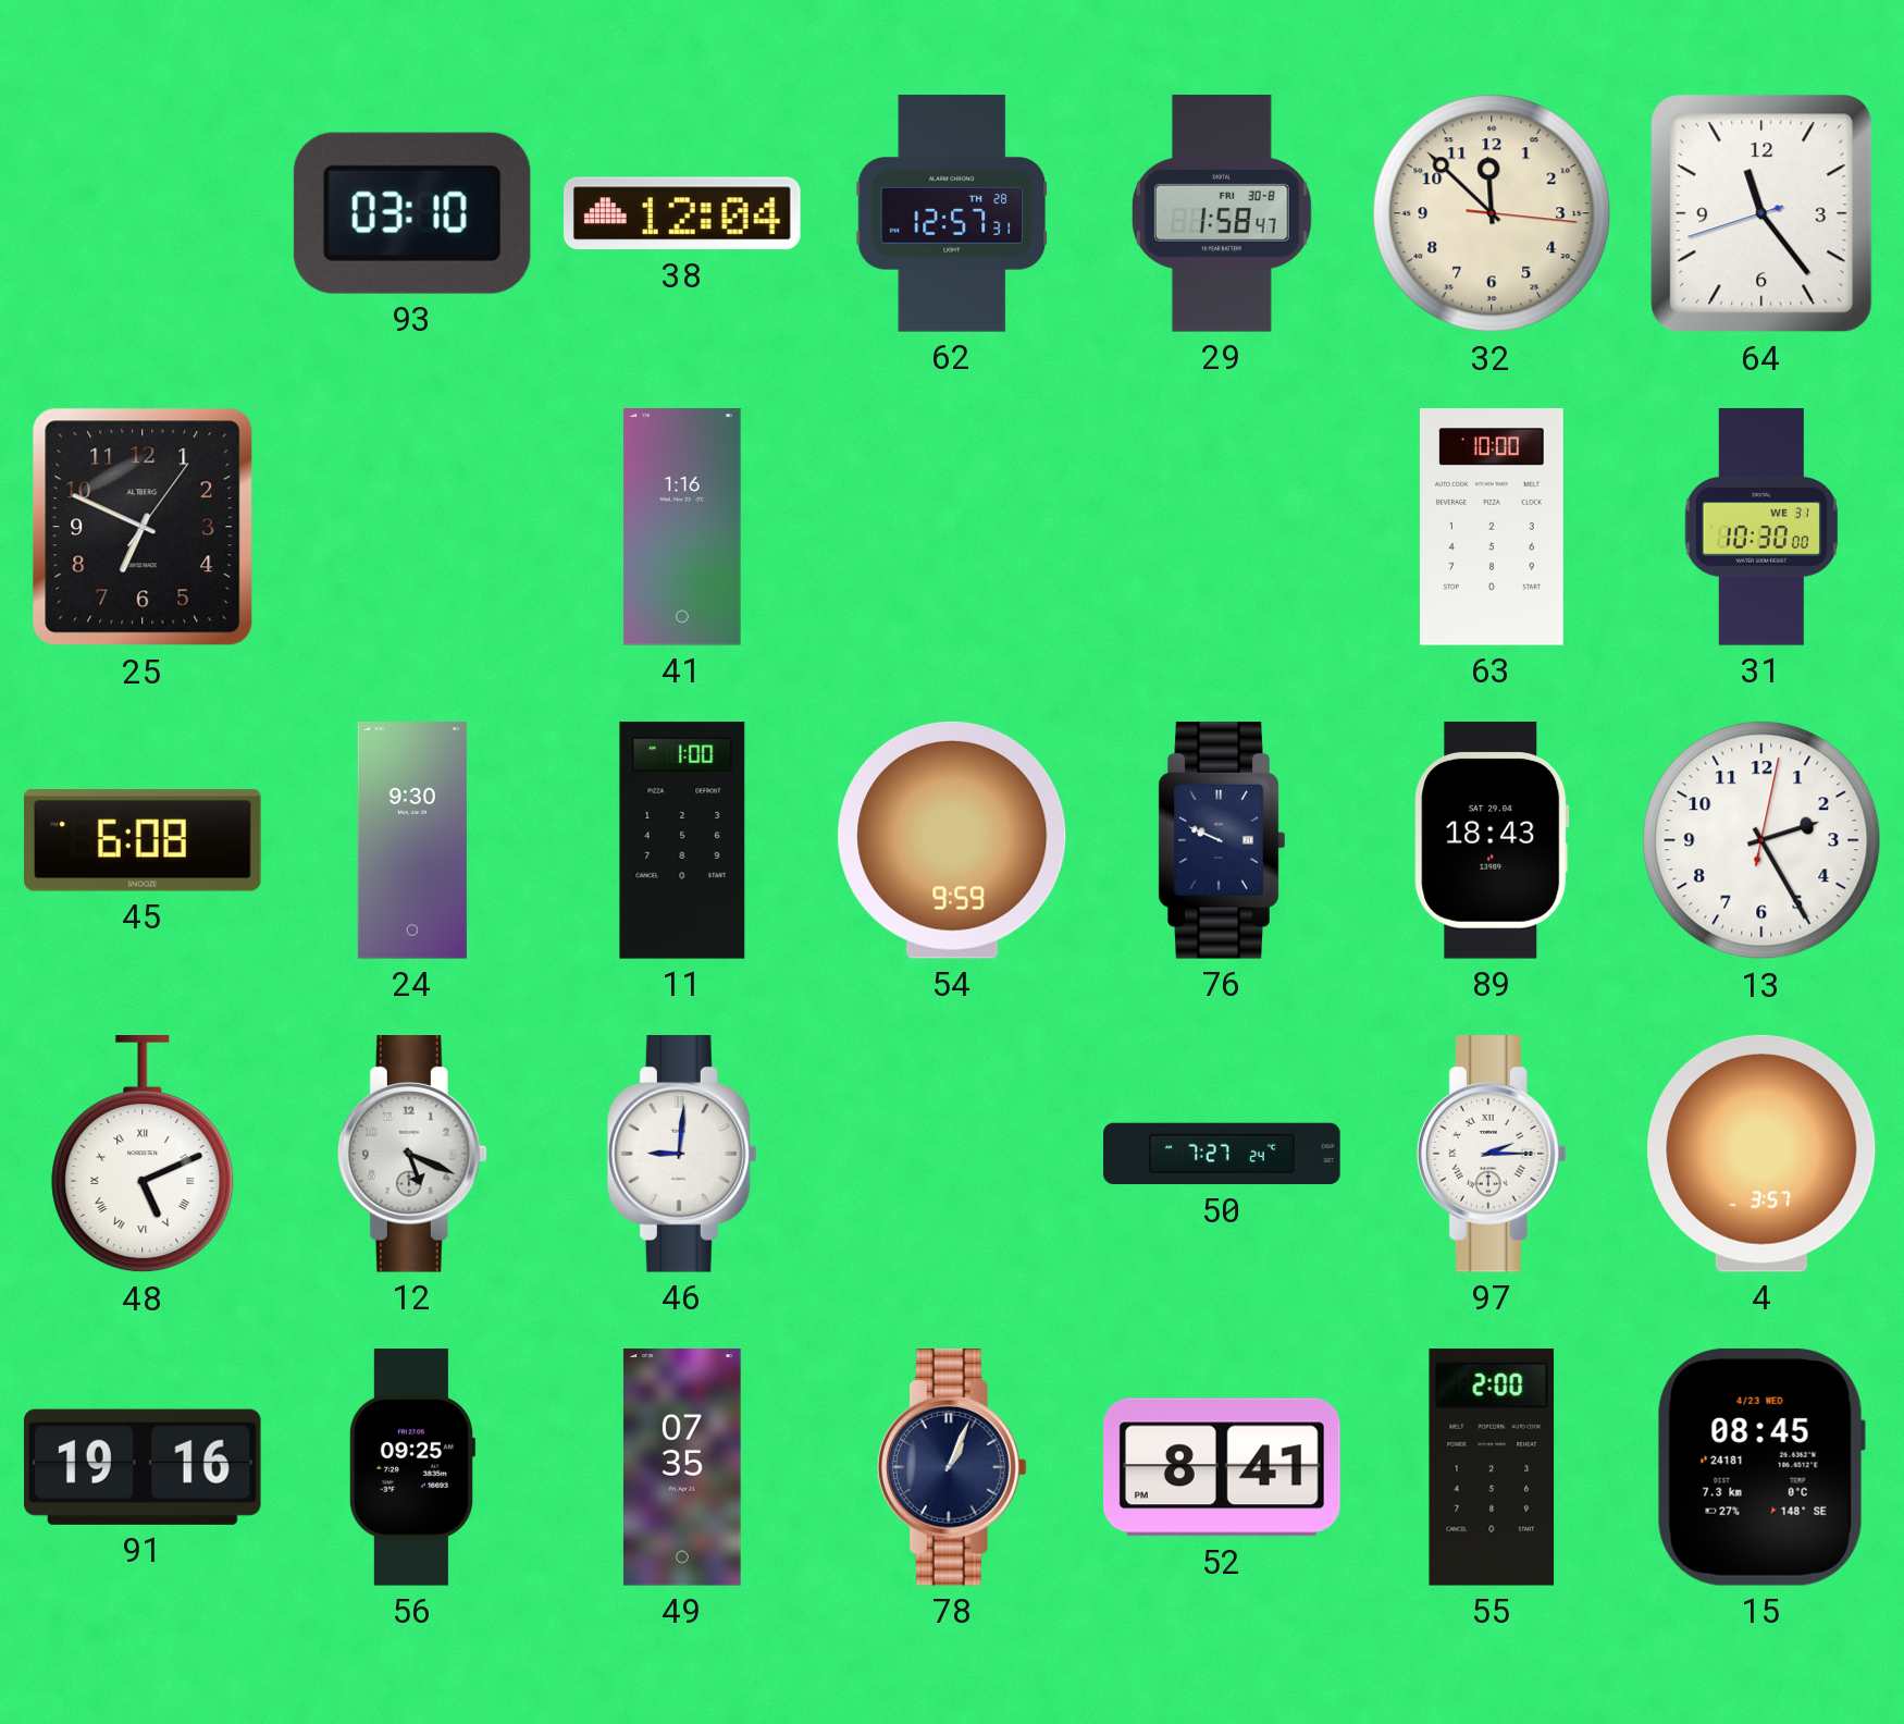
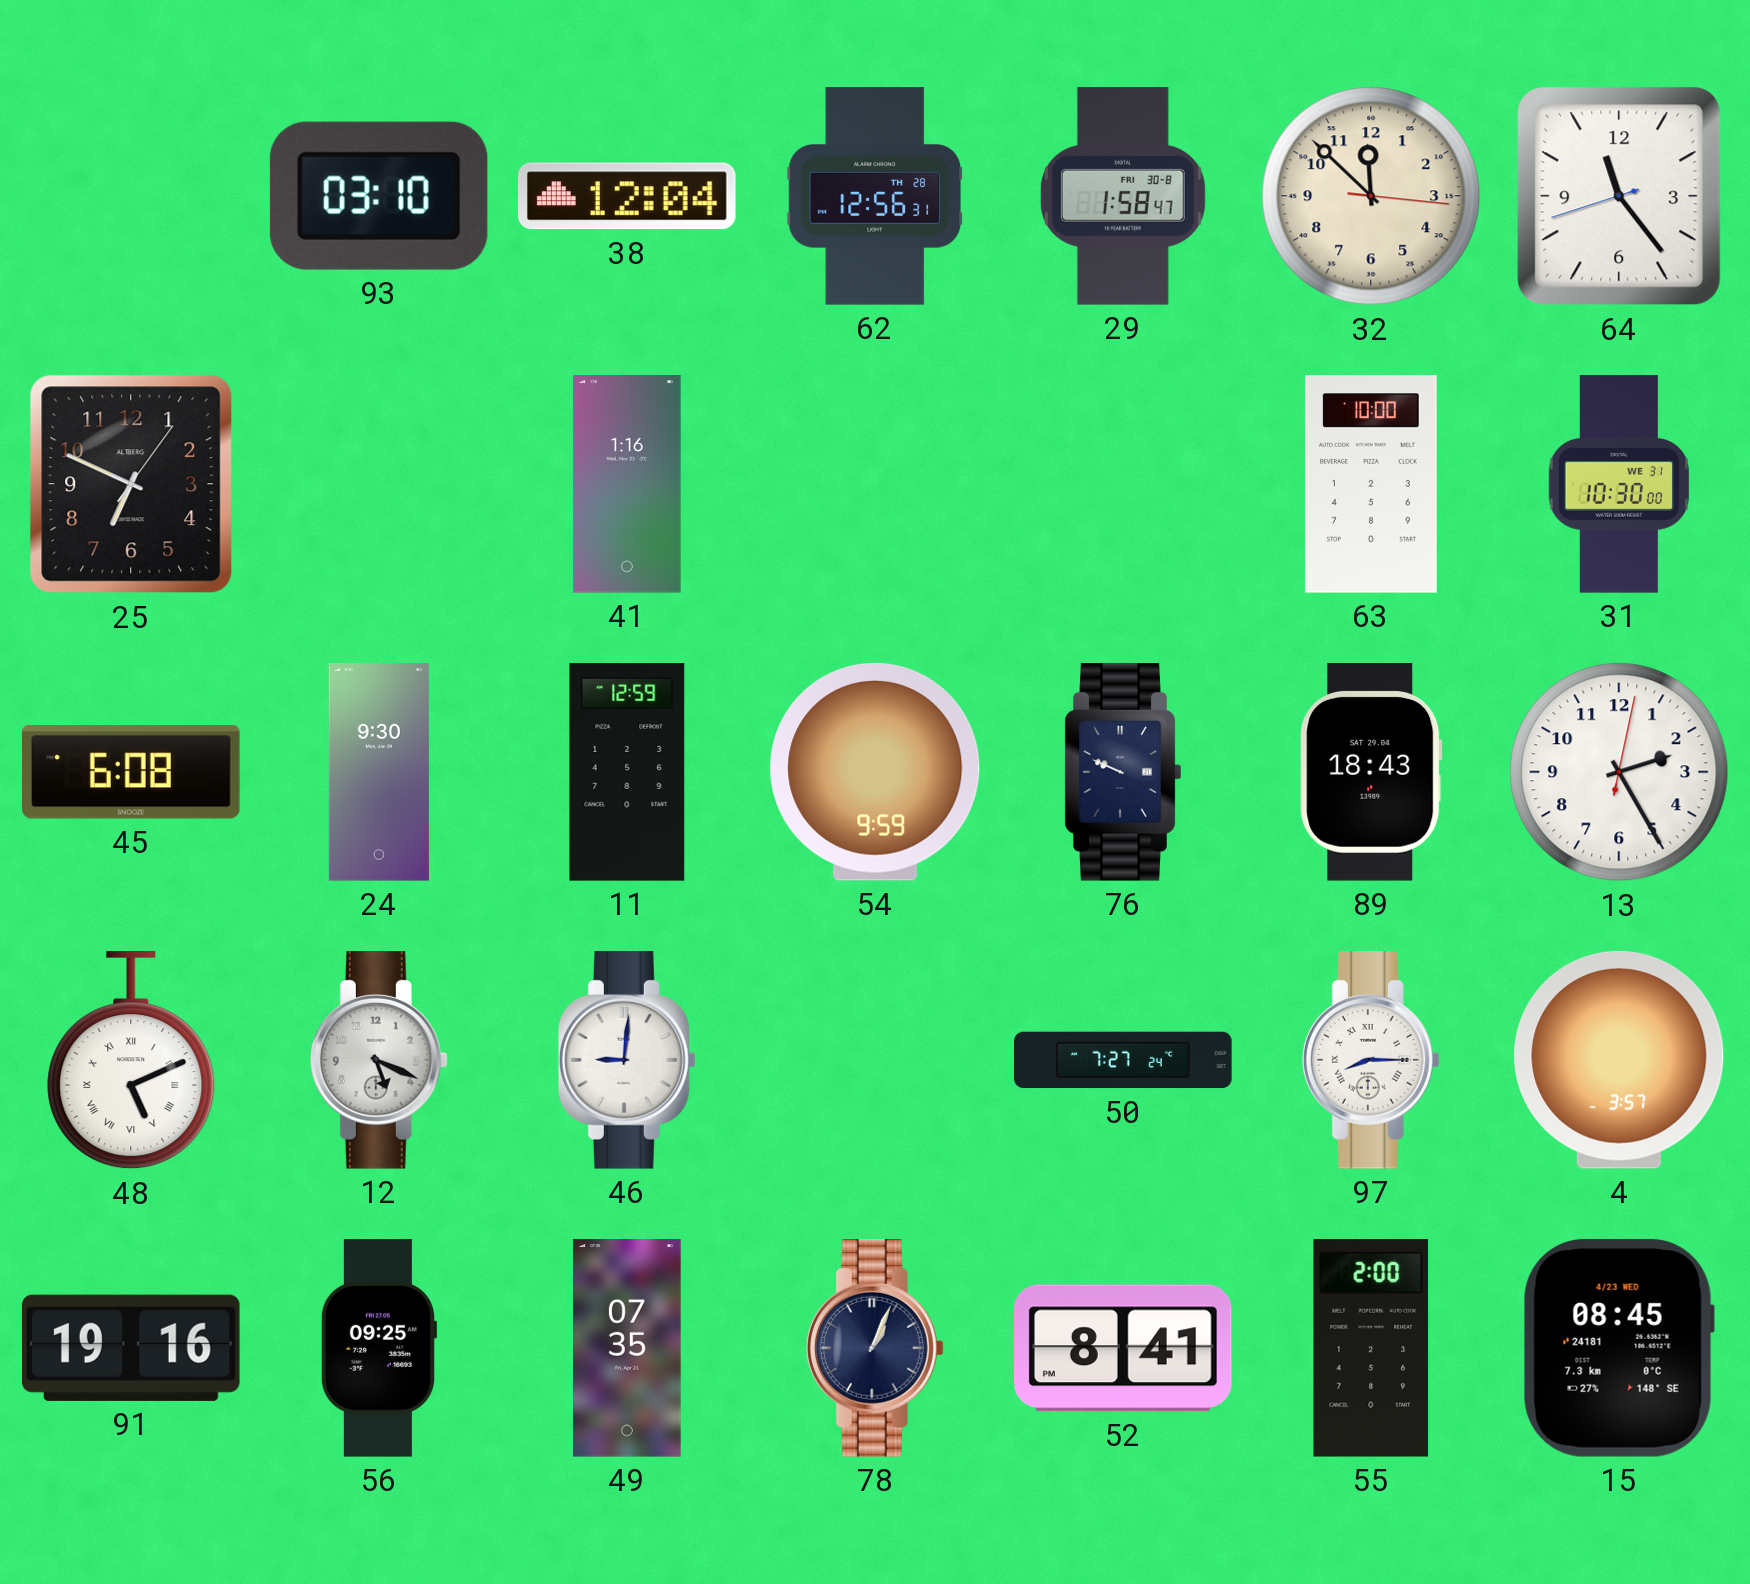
62: 12:57 -> 12:56 (875, 196)
11: 1:00 -> 12:59 (627, 772)
97: 2:15 -> 8:15 (1371, 1061)
